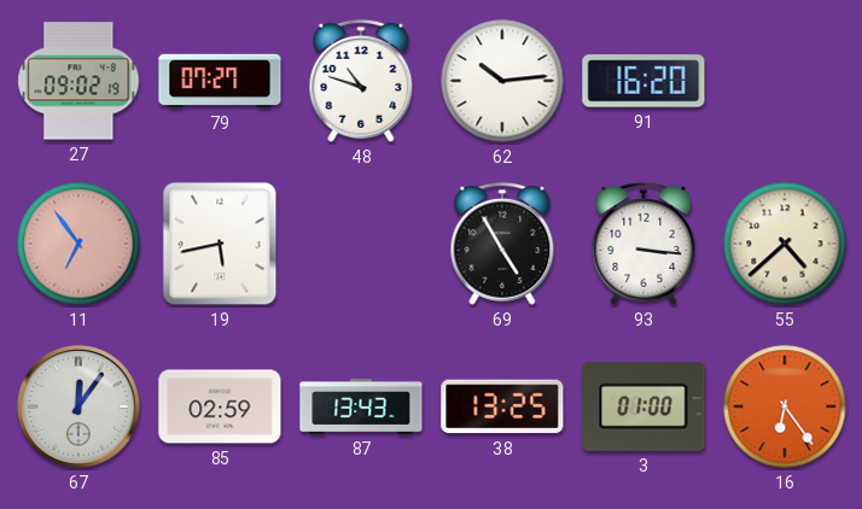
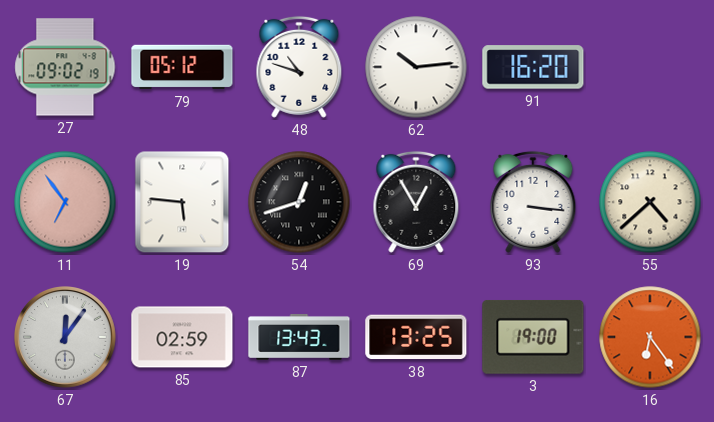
79: 07:27 -> 05:12 (182, 67)
19: 5:43 -> 5:46 (182, 202)
54: none -> 12:42 (299, 202)
69: 4:55 -> 12:55 (416, 202)
3: 01:00 -> 19:00 (533, 337)
